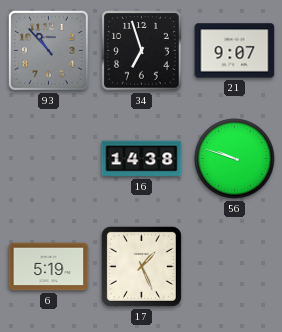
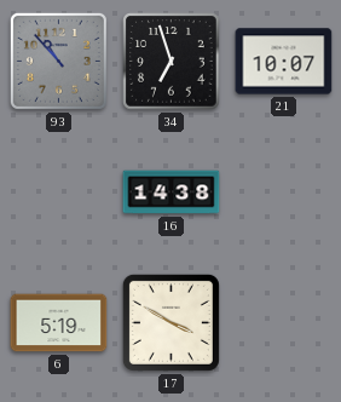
21: 9:07 -> 10:07 (284, 62)
56: 9:48 -> none (235, 159)
17: 1:26 -> 3:50 (170, 322)
